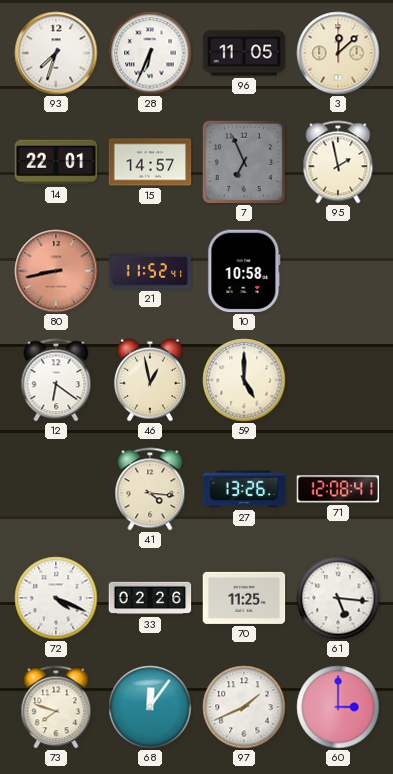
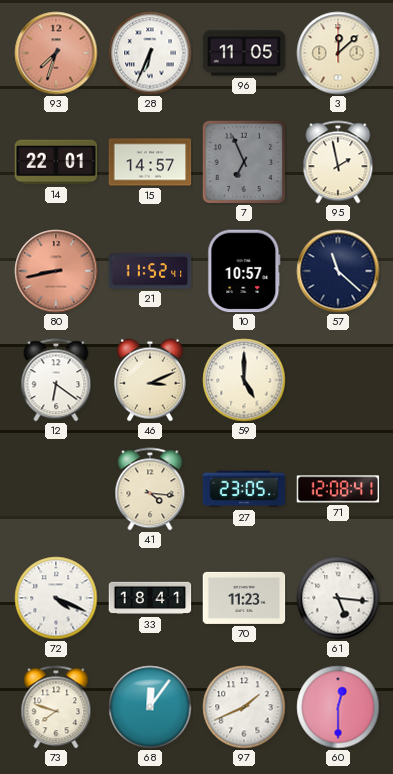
93 dial: white -> salmon (56, 53)
10: 10:58 -> 10:57 (244, 271)
57: none -> 11:22 (338, 271)
46: 12:58 -> 3:11 (150, 380)
27: 13:26 -> 23:05 (244, 489)
33: 02:26 -> 18:41 (150, 598)
70: 11:25 -> 11:23 (244, 598)
60: 3:00 -> 12:30 (338, 707)
